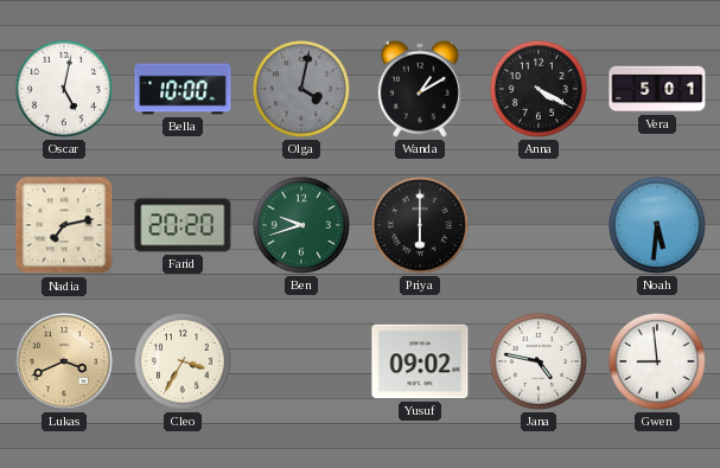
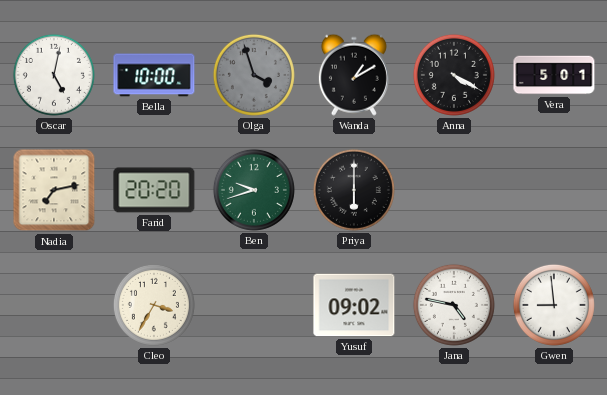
Olga: 4:02 -> 3:57 (254, 75)
Noah: 5:31 -> none (657, 225)
Lukas: 3:41 -> none (65, 363)
